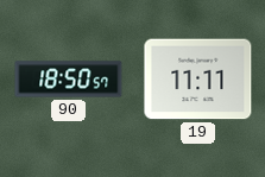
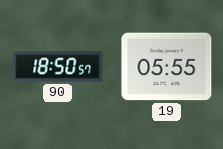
19: 11:11 -> 05:55 (167, 67)
